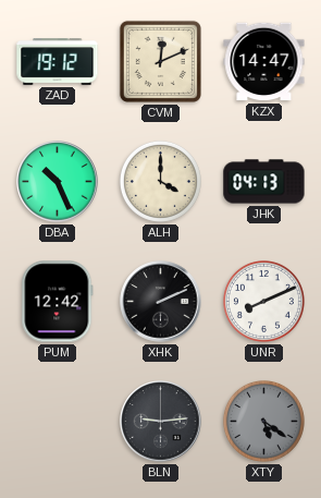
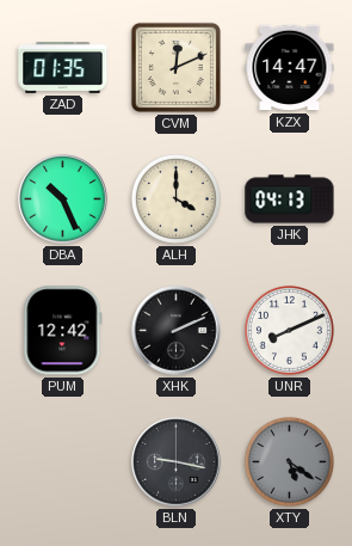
ZAD: 19:12 -> 01:35 (63, 68)
BLN: 9:14 -> 9:17 (177, 462)
